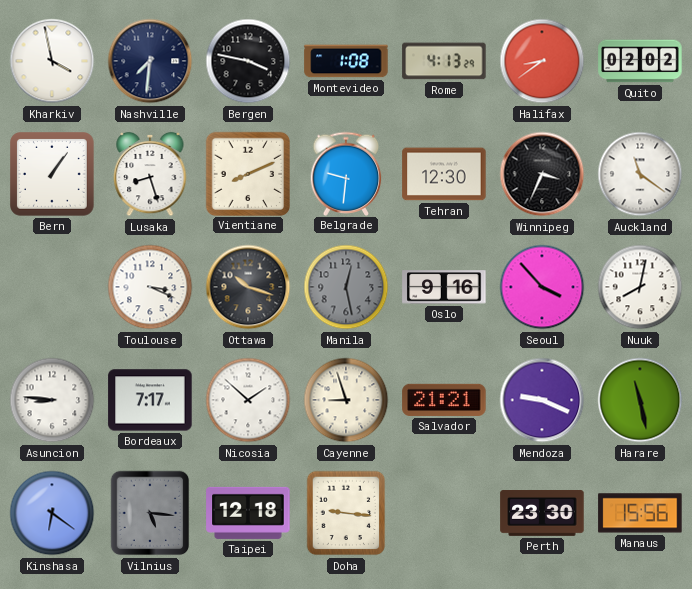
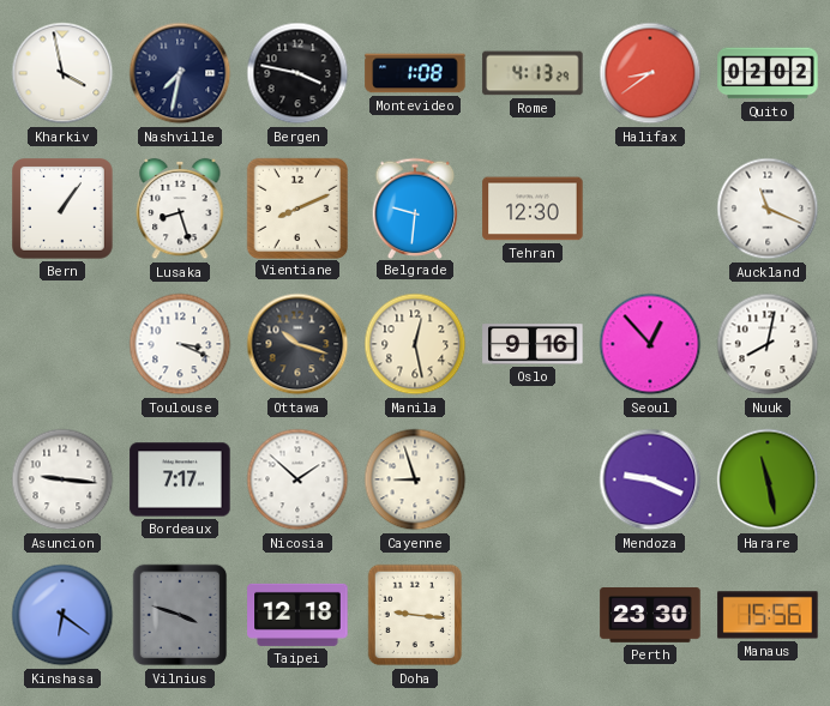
Nashville: 7:31 -> 7:32 (180, 73)
Winnipeg: 3:34 -> none (542, 174)
Auckland: 11:21 -> 11:19 (768, 209)
Manila dial: grey -> cream (415, 344)
Seoul: 3:53 -> 12:53 (650, 344)
Asuncion: 8:46 -> 9:16 (62, 479)
Salvador: 21:21 -> none (444, 400)
Vilnius: 5:16 -> 3:48 (180, 615)
